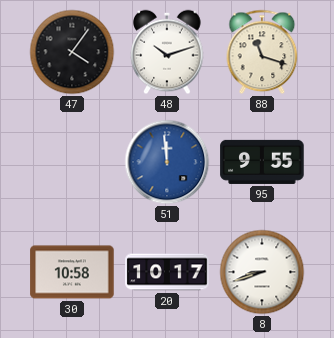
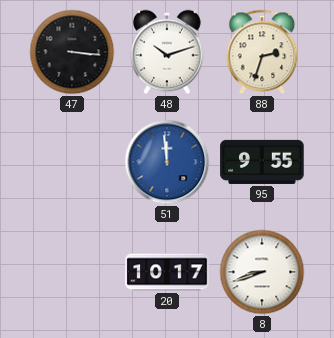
47: 4:06 -> 3:16 (72, 52)
88: 11:18 -> 2:33 (262, 52)
30: 10:58 -> none (72, 272)
